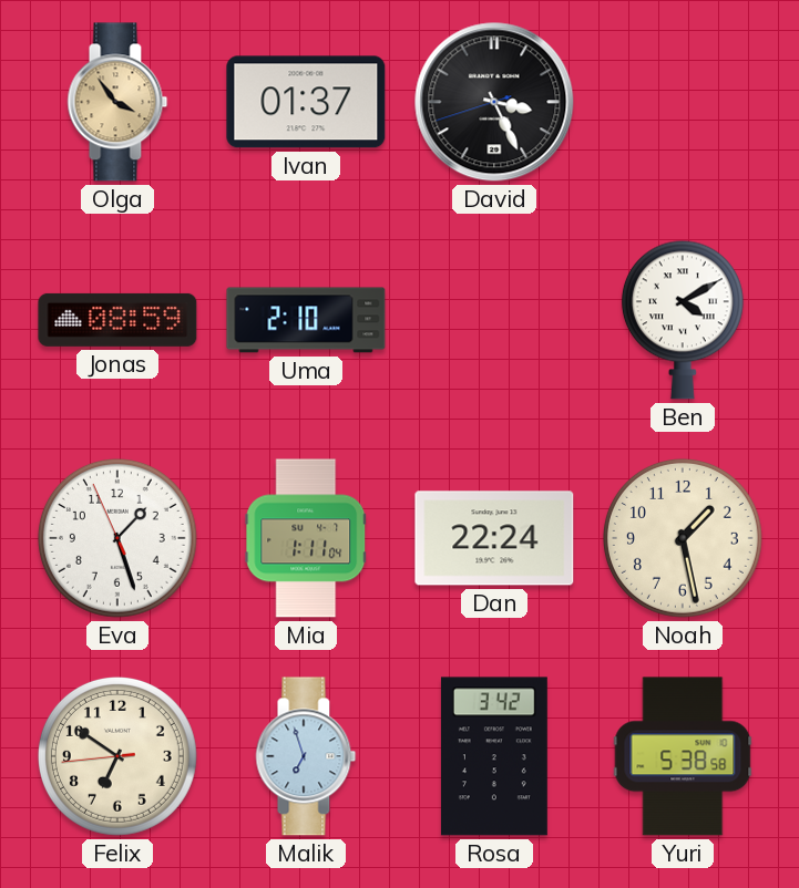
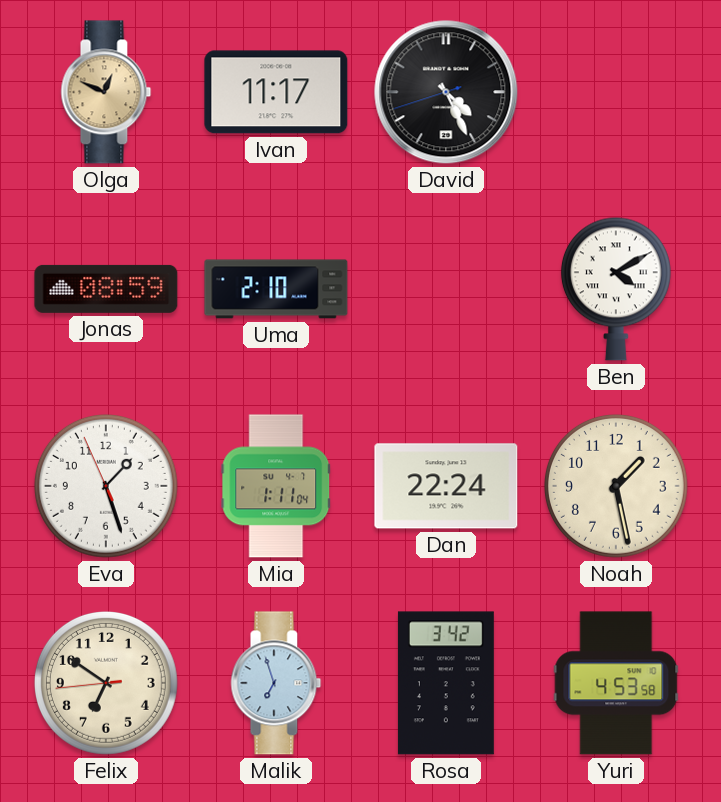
Olga: 3:54 -> 12:49 (106, 92)
Ivan: 01:37 -> 11:17 (276, 92)
David: 3:25 -> 4:25 (446, 92)
Yuri: 5:38 -> 4:53 (616, 683)
